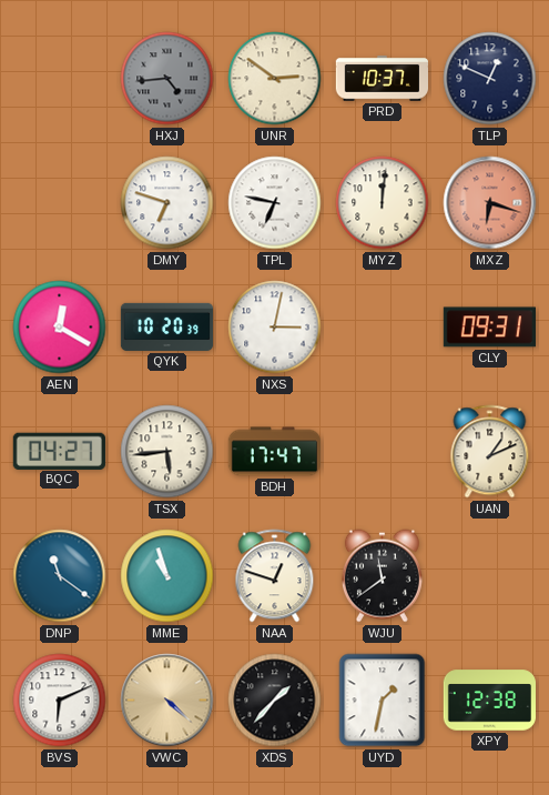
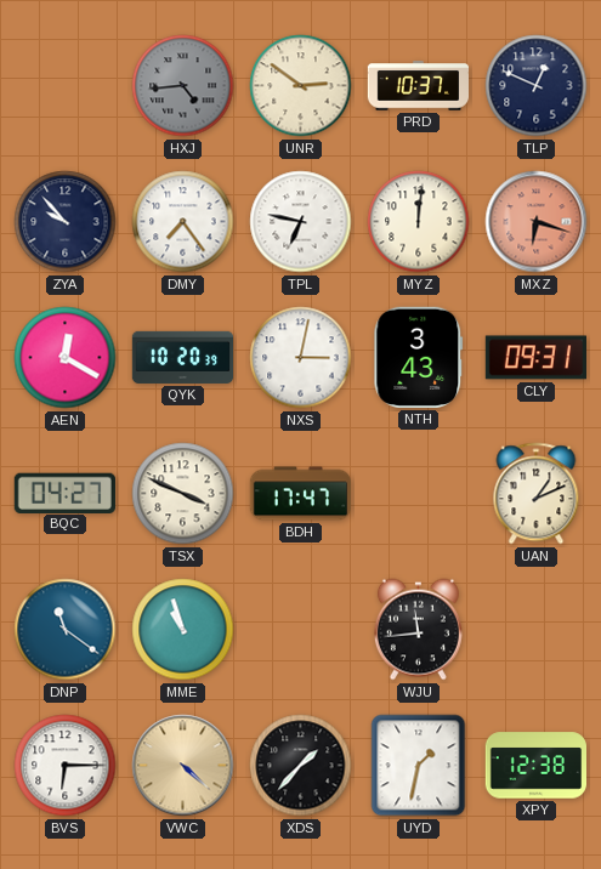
ZYA: none -> 9:53 (66, 222)
DMY: 6:48 -> 7:24 (183, 222)
NTH: none -> 3:43 (419, 357)
TSX: 5:44 -> 3:49 (183, 494)
NAA: 12:48 -> none (275, 576)
WJU: 11:39 -> 11:44 (418, 630)
BVS: 6:11 -> 6:15 (66, 766)
